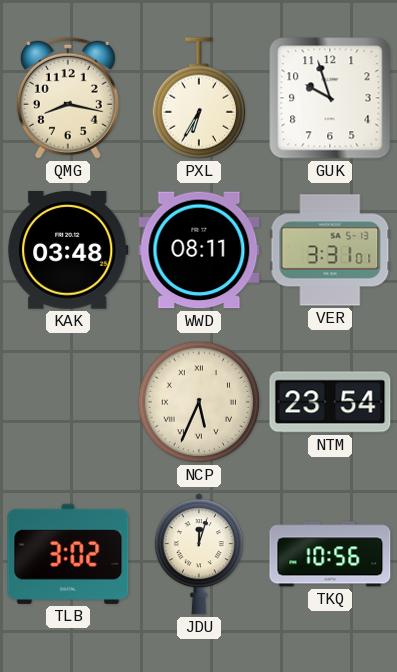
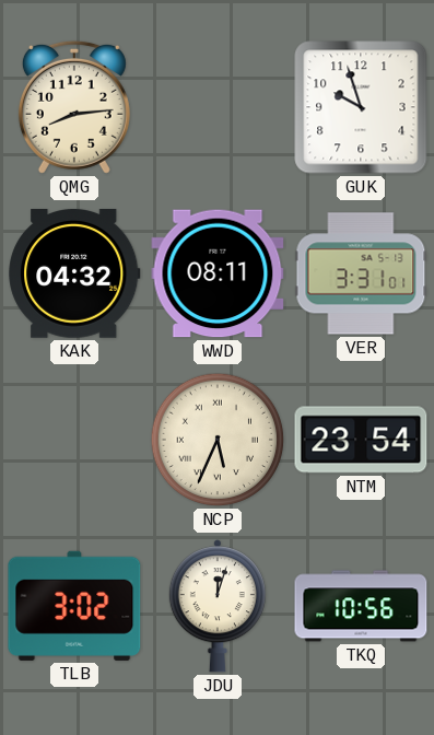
QMG: 8:17 -> 8:14 (74, 107)
PXL: 6:35 -> none (198, 98)
KAK: 03:48 -> 04:32 (74, 275)
